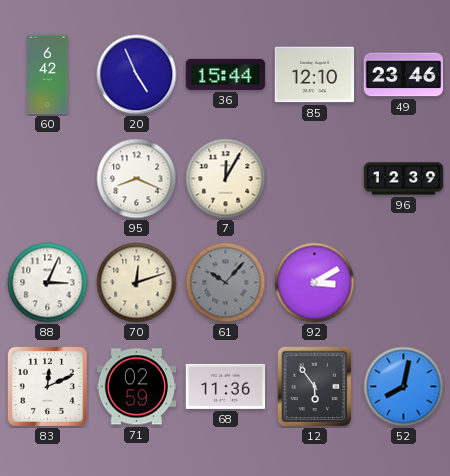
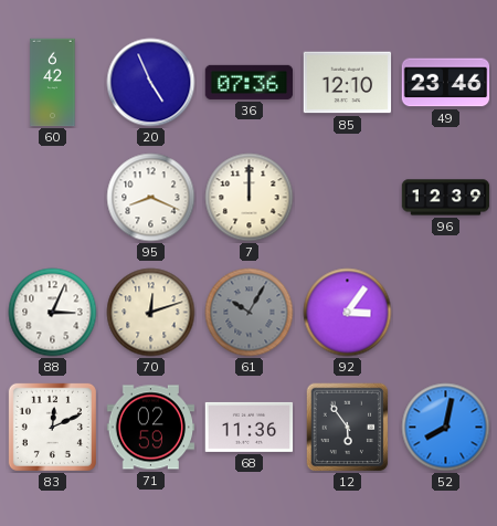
36: 15:44 -> 07:36 (250, 82)
7: 12:05 -> 12:00 (250, 198)
61: 10:07 -> 10:05 (250, 313)
92: 3:10 -> 3:06 (348, 313)
